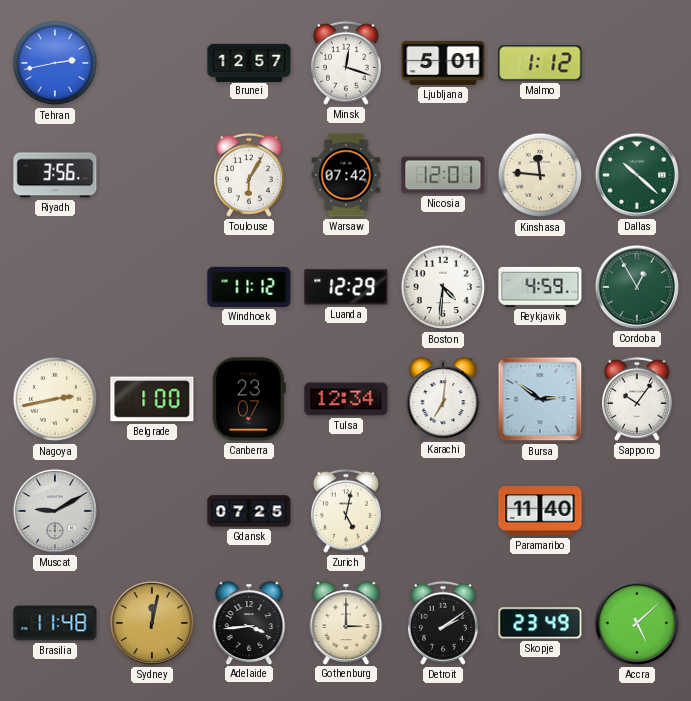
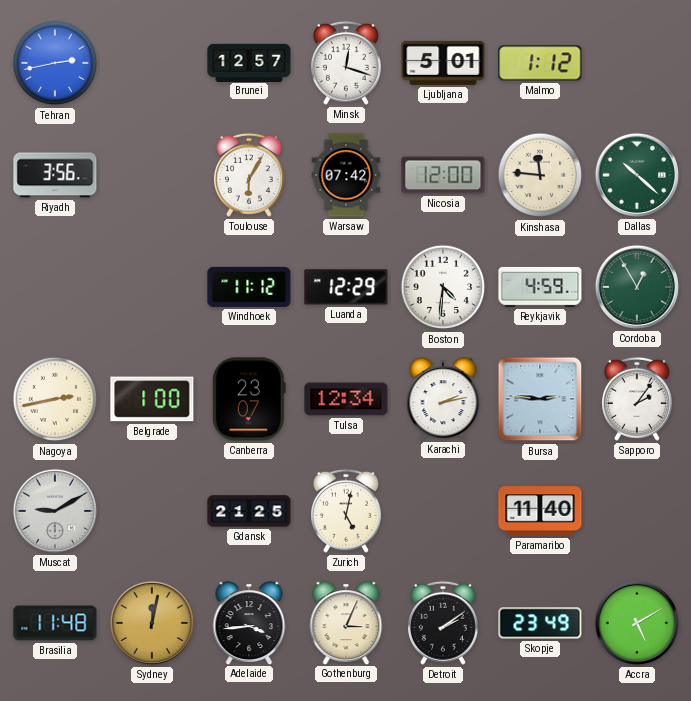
Nicosia: 12:01 -> 12:00 (443, 175)
Karachi: 7:01 -> 2:13 (443, 399)
Bursa: 2:51 -> 2:46 (540, 399)
Sapporo: 10:06 -> 2:06 (637, 399)
Gdansk: 07:25 -> 21:25 (249, 511)
Gothenburg: 3:00 -> 3:04 (346, 623)
Accra: 5:08 -> 5:10 (637, 623)
